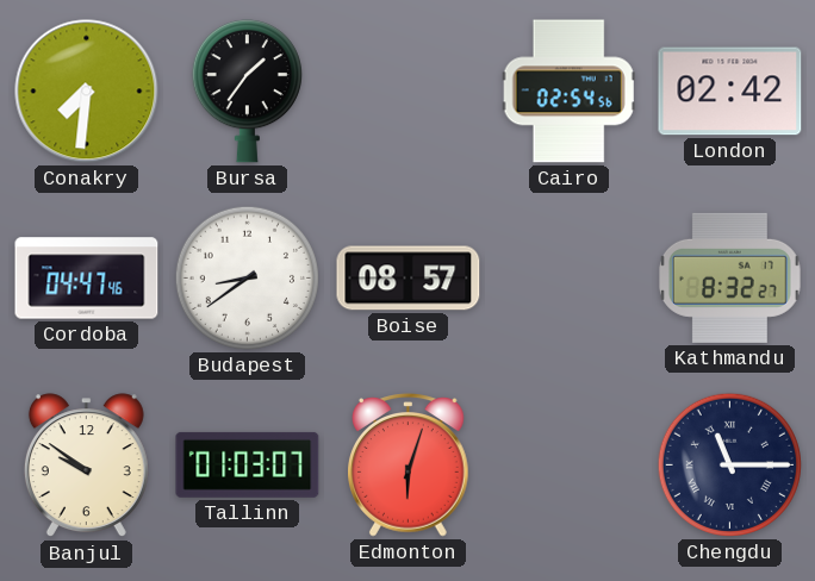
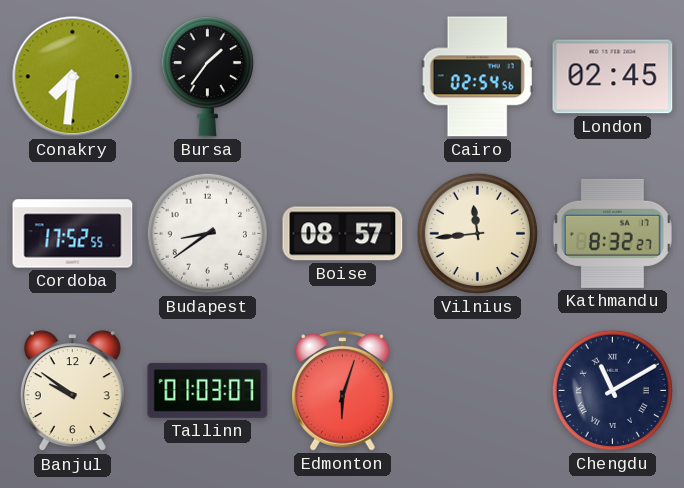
London: 02:42 -> 02:45 (613, 77)
Cordoba: 04:47 -> 17:52 (73, 234)
Vilnius: none -> 11:44 (477, 233)
Chengdu: 11:15 -> 11:10 (612, 390)
